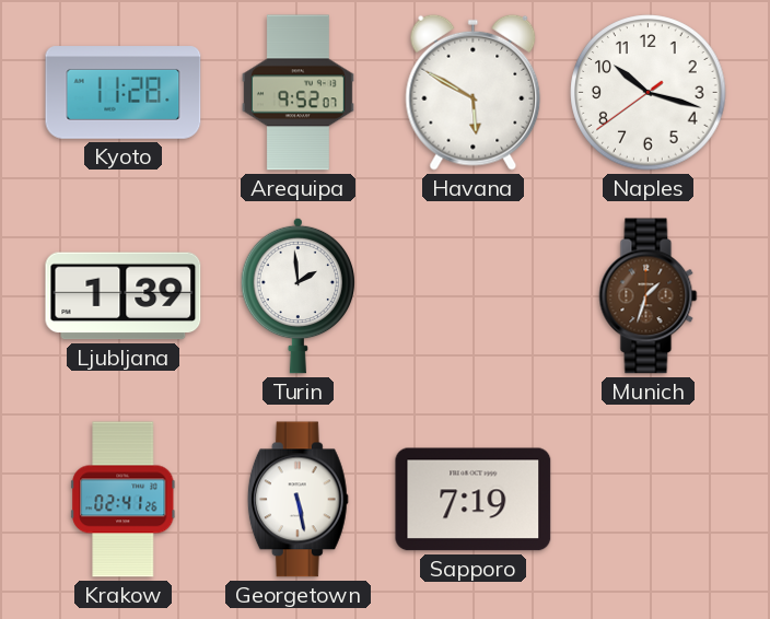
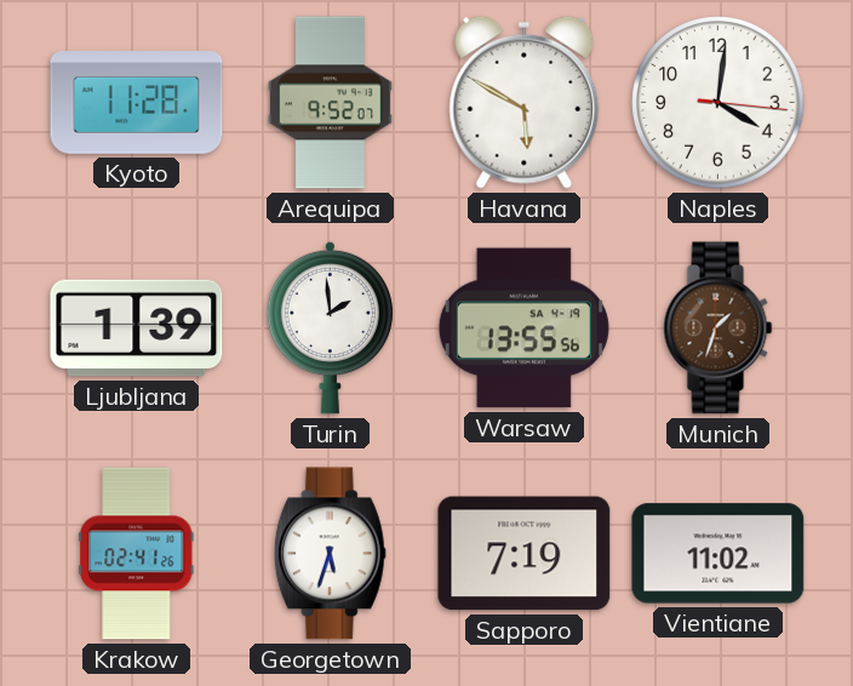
Naples: 10:17 -> 4:01 (719, 103)
Warsaw: none -> 13:55 (523, 328)
Georgetown: 5:28 -> 5:33 (330, 554)
Vientiane: none -> 11:02 (719, 554)
